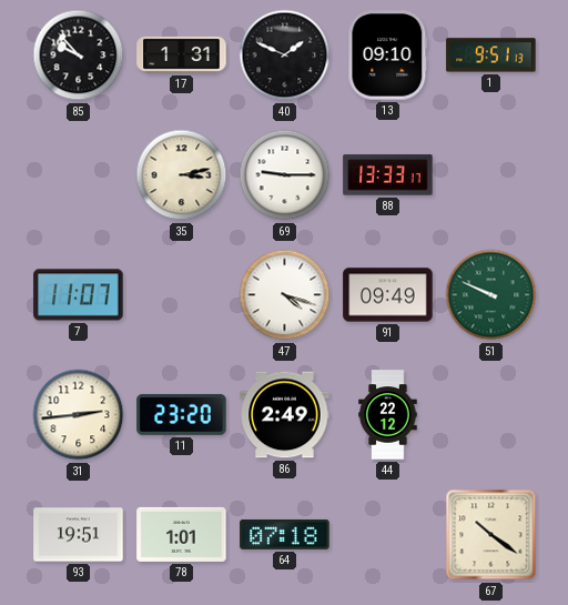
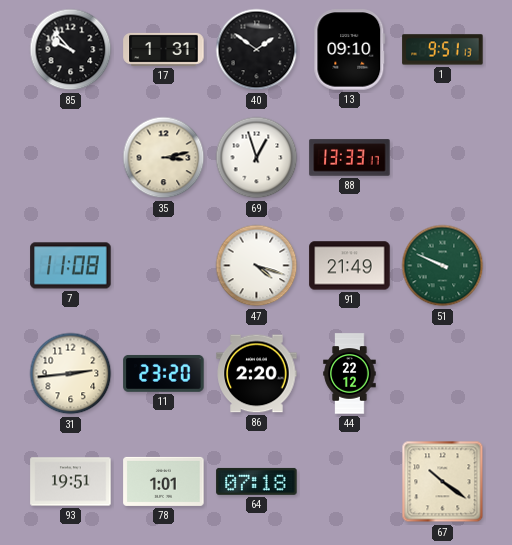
40: 1:49 -> 1:51 (257, 50)
69: 9:15 -> 12:57 (257, 158)
7: 11:07 -> 11:08 (71, 266)
91: 09:49 -> 21:49 (350, 266)
86: 2:49 -> 2:20 (257, 374)
